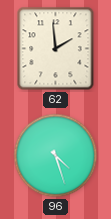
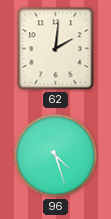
62: 1:59 -> 2:01 (56, 49)
